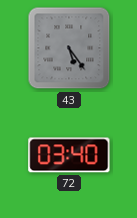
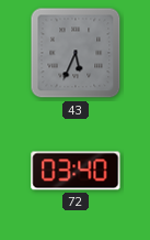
43: 5:24 -> 5:34 (76, 53)
